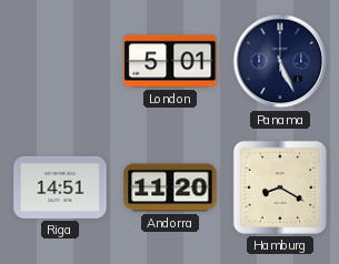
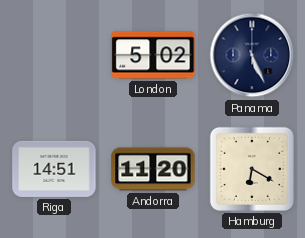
London: 5:01 -> 5:02 (153, 55)
Hamburg: 8:20 -> 6:20 (252, 169)
